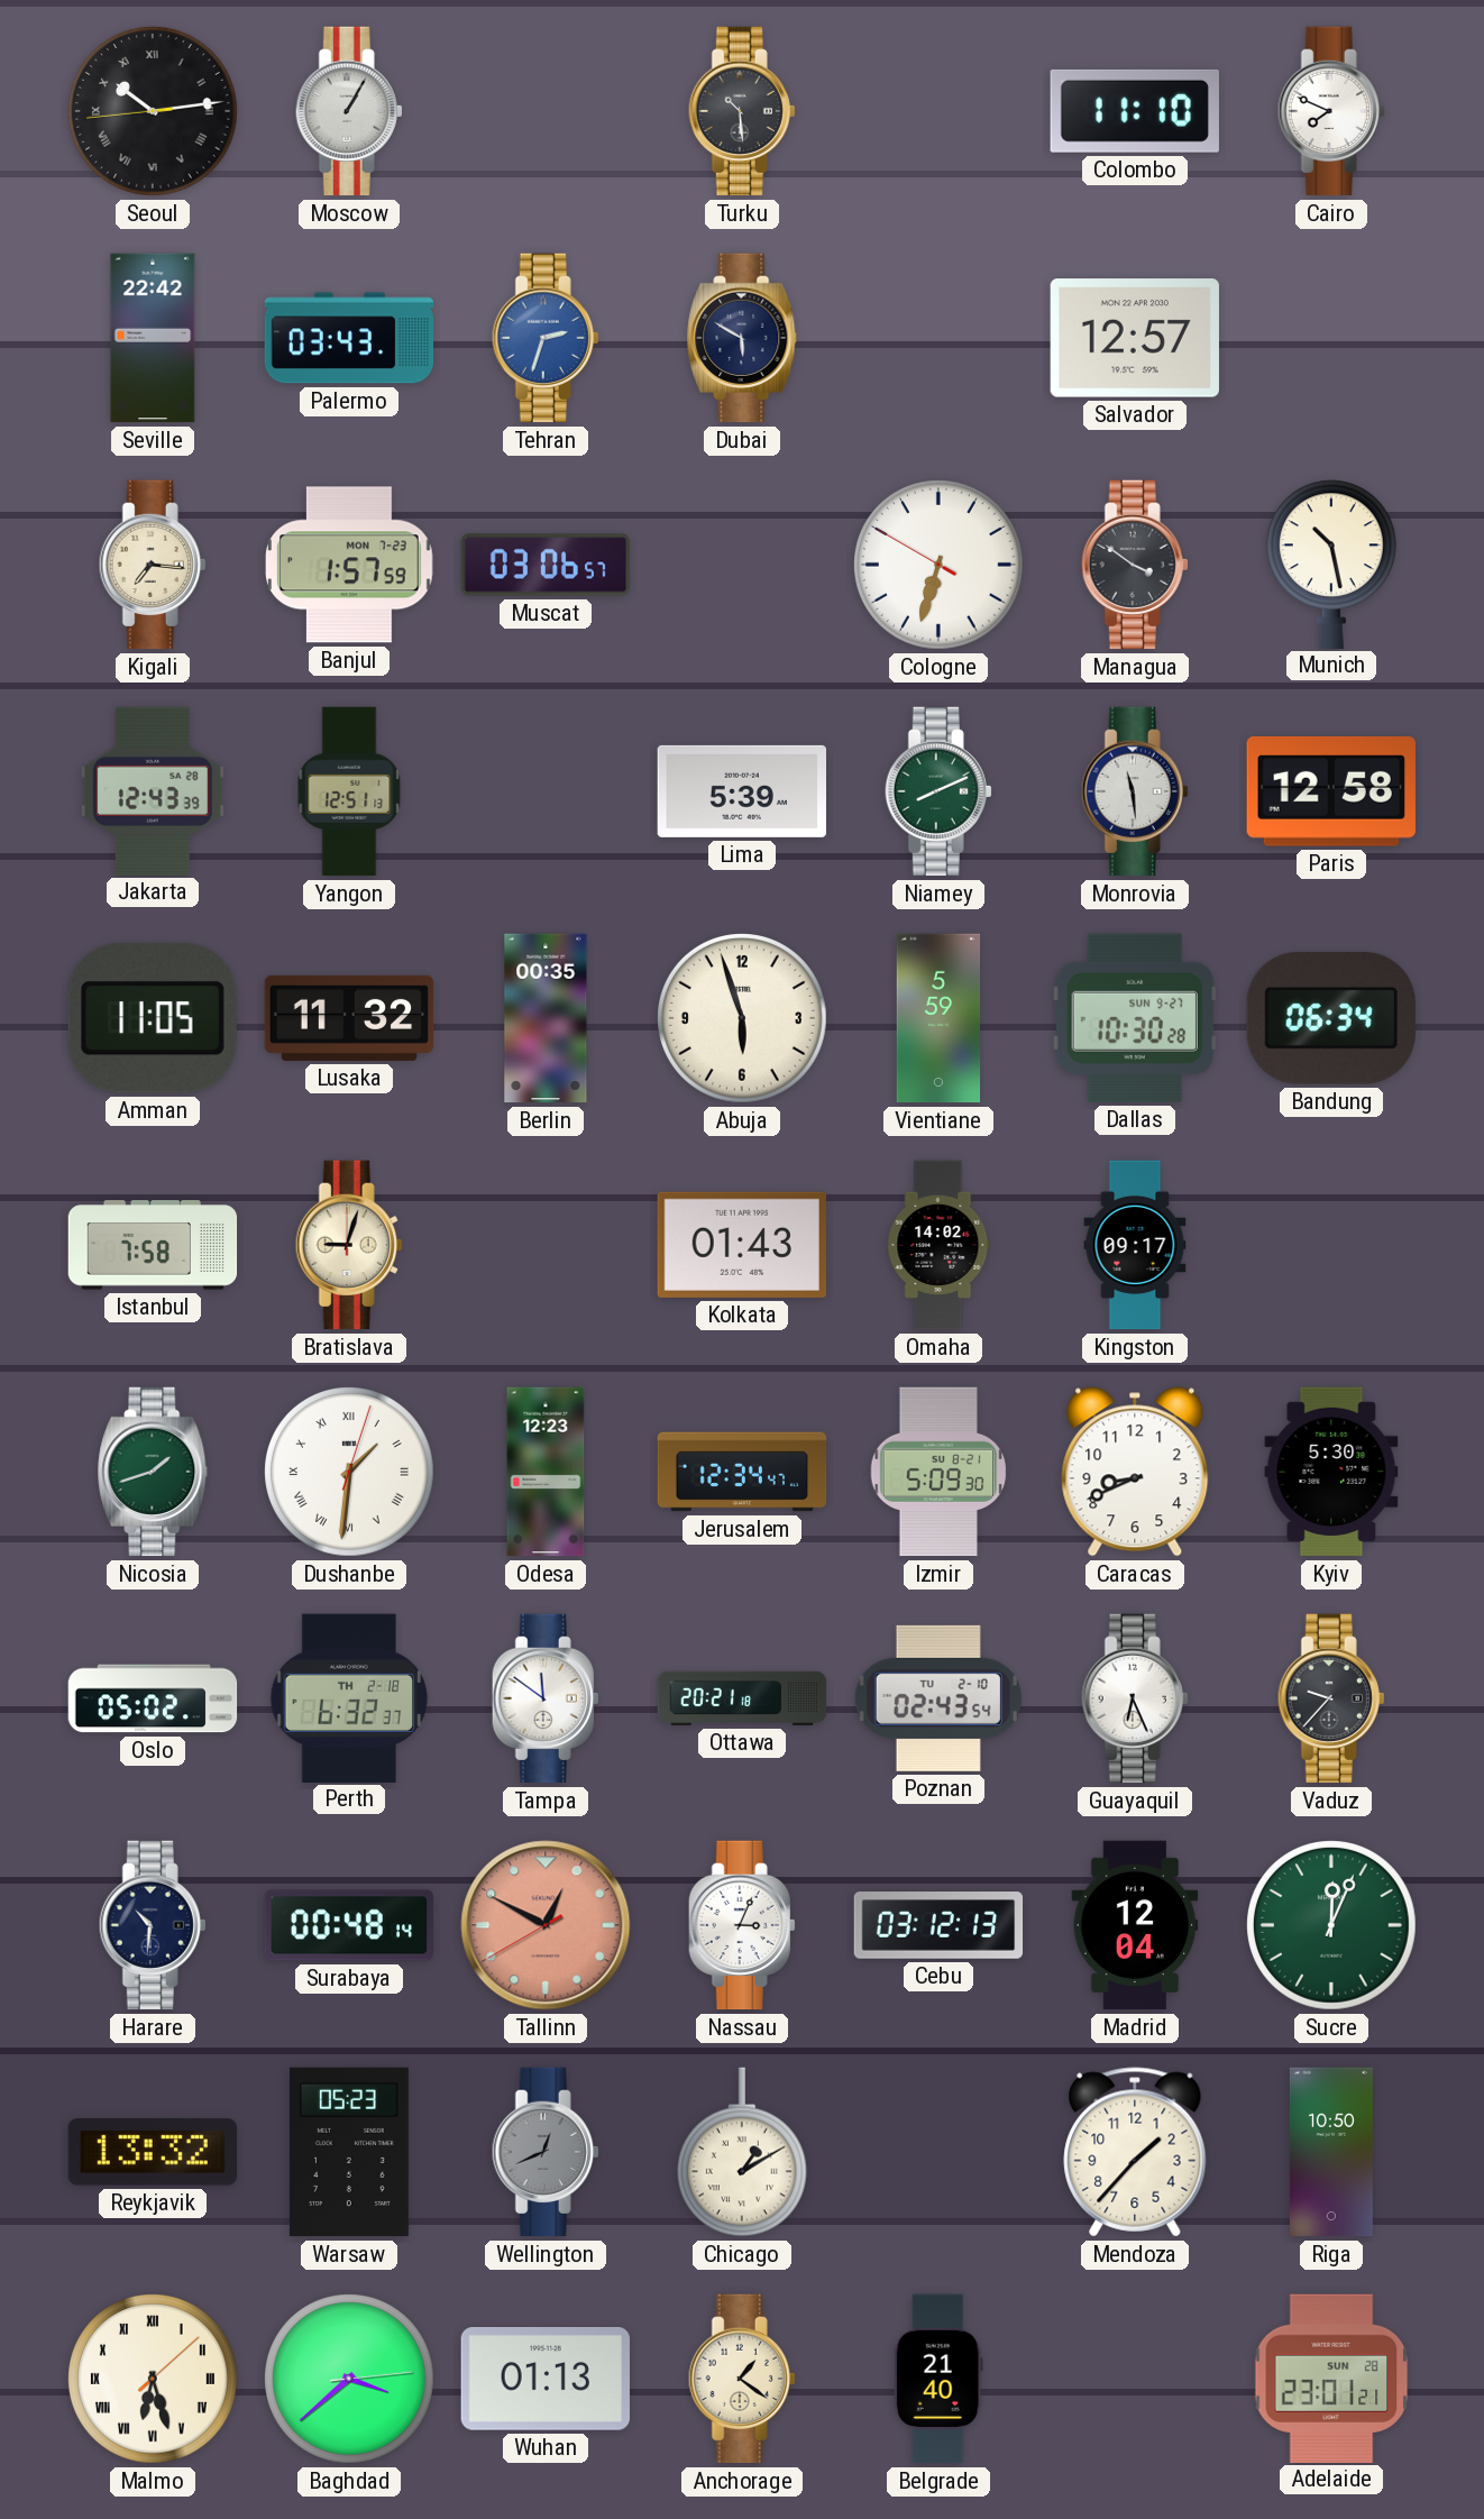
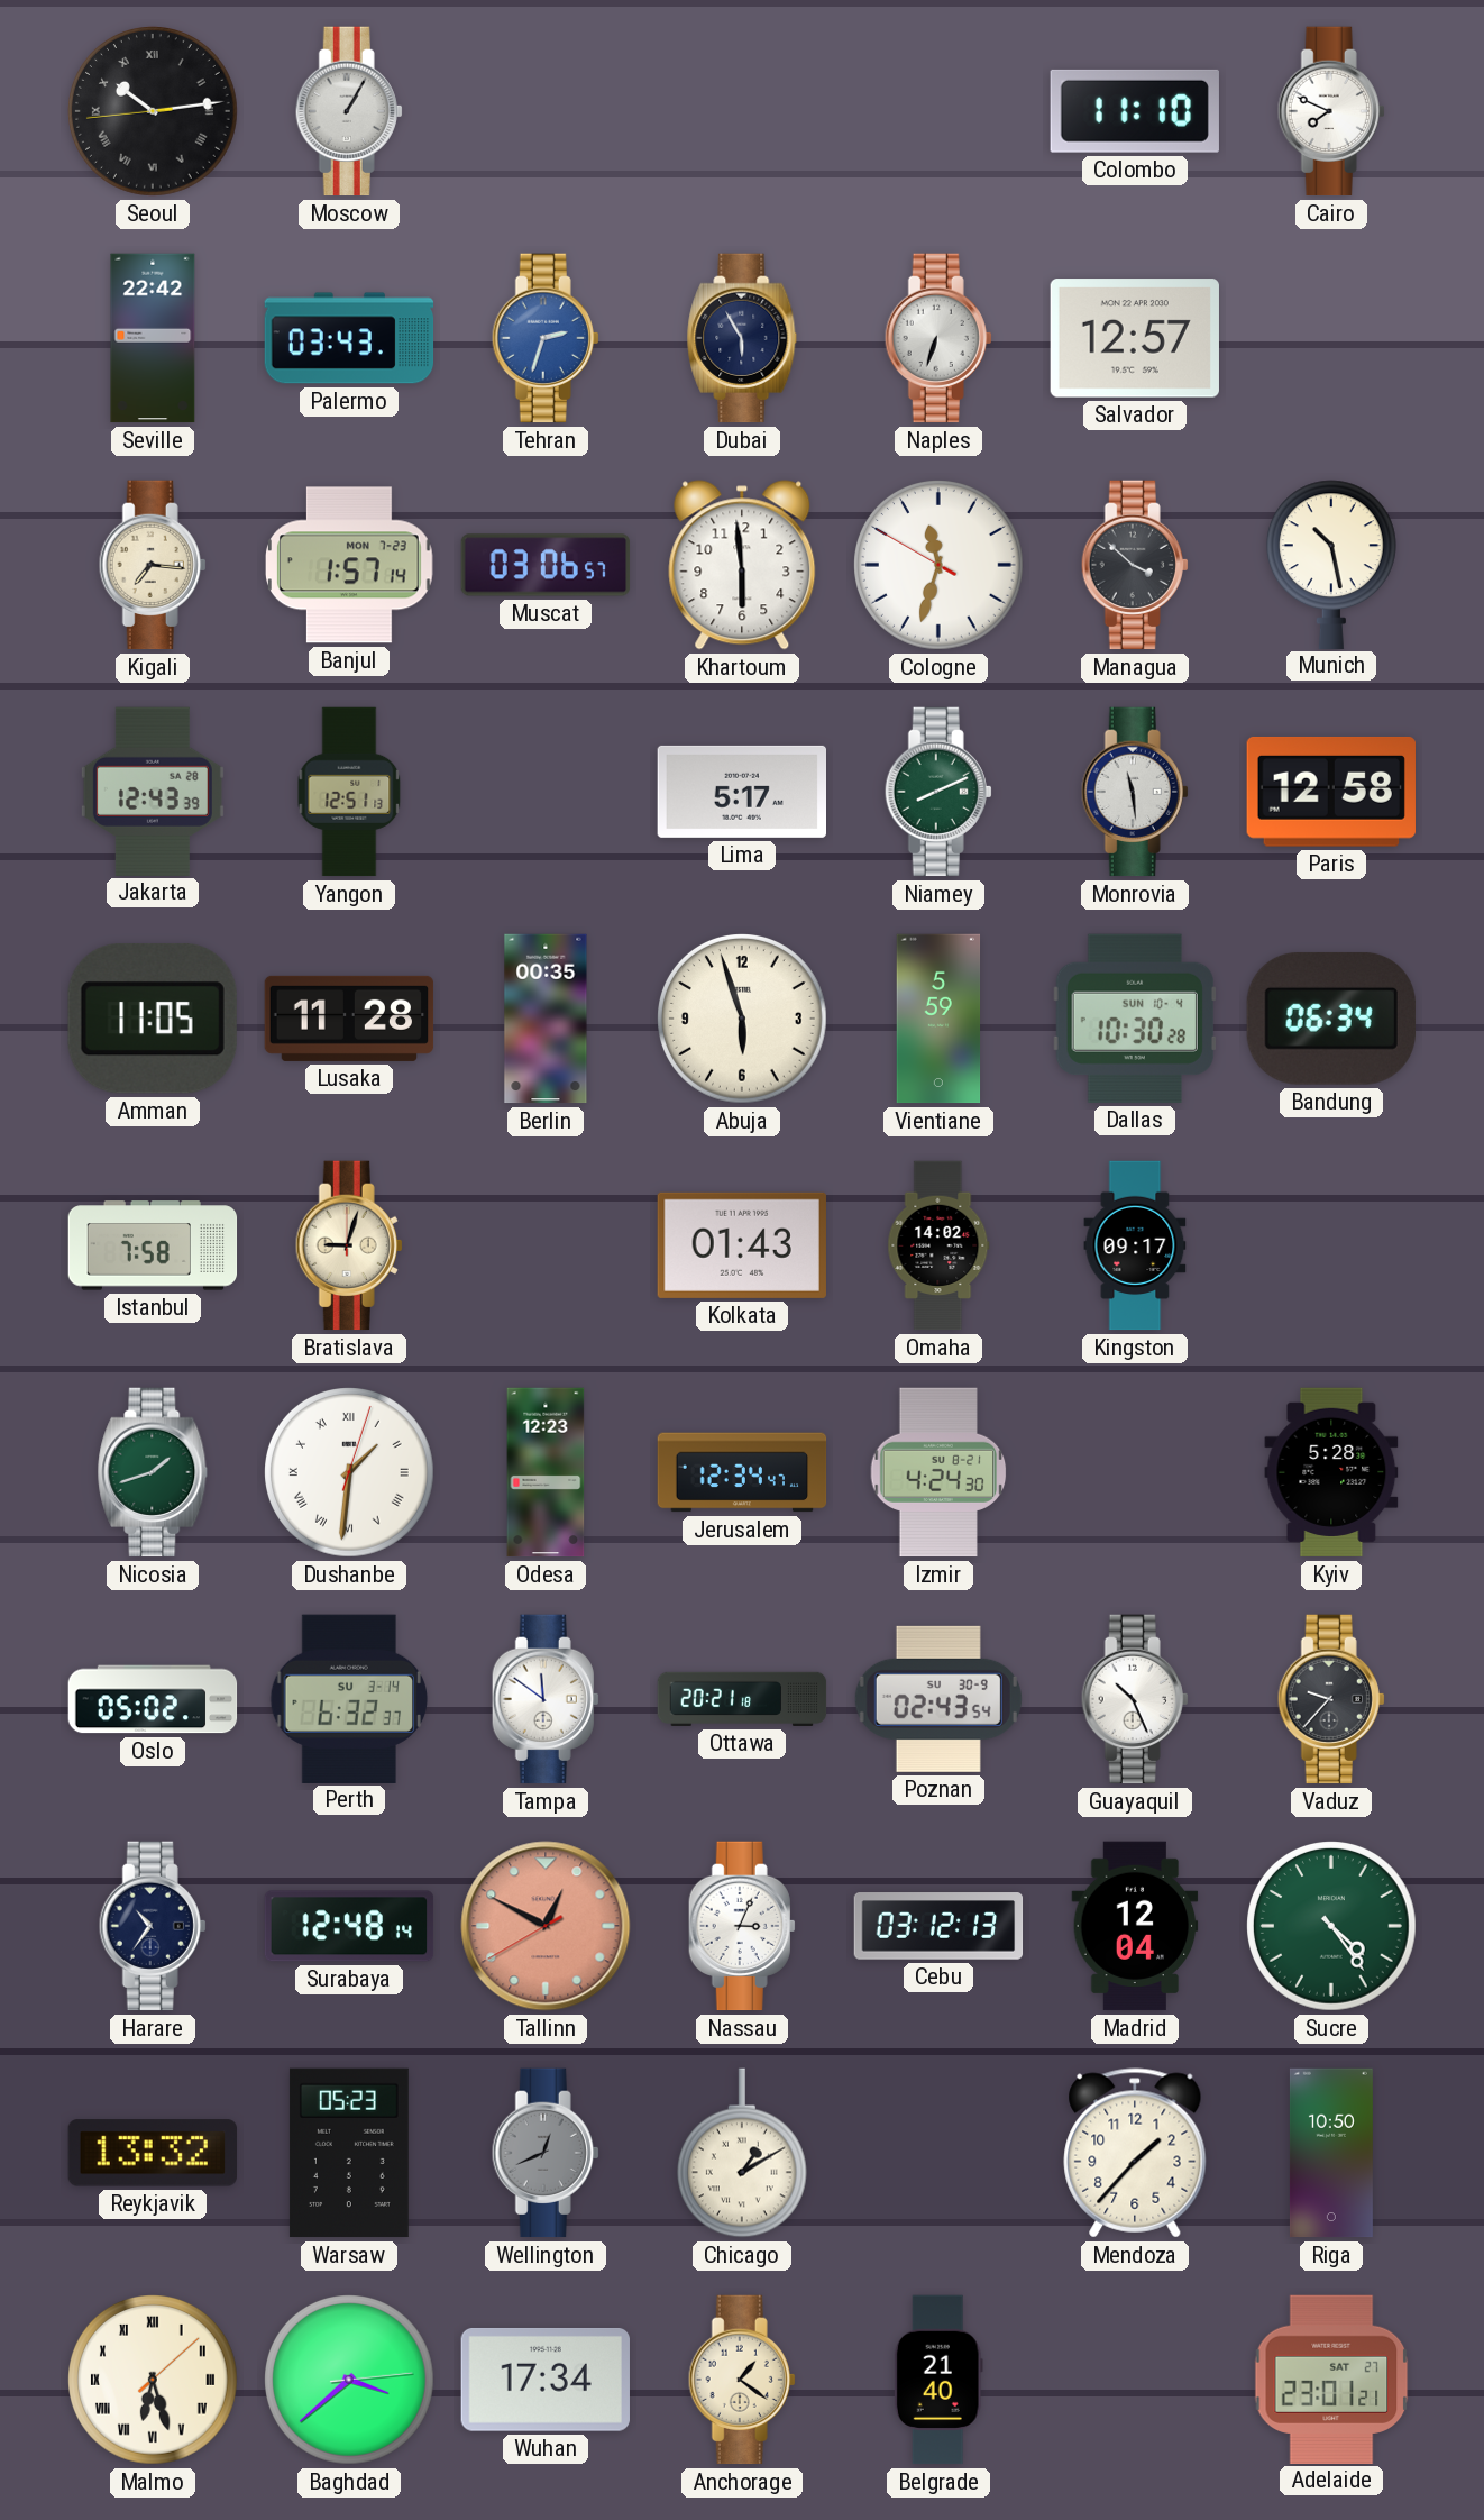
Turku: 10:29 -> none (742, 111)
Dubai: 5:50 -> 5:55 (742, 338)
Naples: none -> 6:33 (938, 338)
Banjul: 1:57:59 -> 1:57:14 (350, 565)
Khartoum: none -> 5:59 (742, 565)
Cologne: 6:32 -> 11:32 (940, 566)
Managua: 3:51 -> 3:52 (1135, 565)
Lima: 5:39 -> 5:17 (741, 792)
Lusaka: 11:32 -> 11:28 (349, 1019)
Dallas date: SUN 9-27 -> SUN 10-4 (1135, 1019)
Izmir: 5:09 -> 4:24 (938, 1472)
Caracas: 8:41 -> none (1135, 1472)
Kyiv: 5:30 -> 5:28 (1331, 1472)
Perth date: TH 2-18 -> SU 3-14 (349, 1698)
Poznan date: TU 2-10 -> SU 30-9 (938, 1699)
Guayaquil: 6:26 -> 10:26 (1135, 1699)
Harare: 10:31 -> 10:36 (153, 1926)
Surabaya: 00:48 -> 12:48 (349, 1926)
Sucre: 12:04 -> 4:24 (1332, 1927)
Wuhan: 01:13 -> 17:34 (546, 2380)
Adelaide date: SUN 28 -> SAT 27 (1331, 2379)
